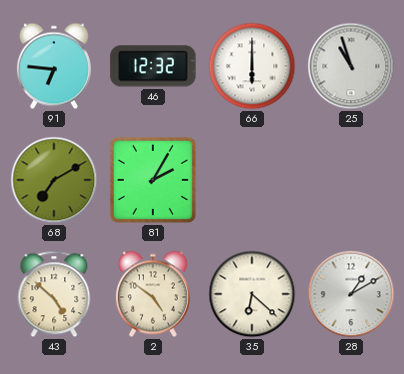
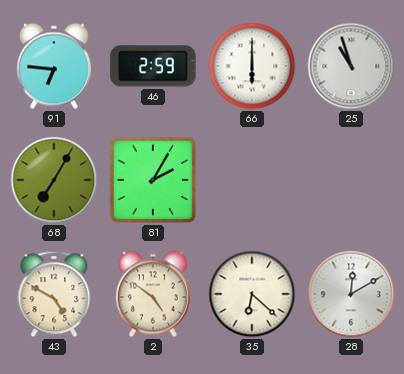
46: 12:32 -> 2:59 (153, 66)
68: 7:10 -> 7:05 (54, 180)
43: 4:52 -> 4:50 (54, 294)
28: 1:10 -> 12:10 (351, 294)
